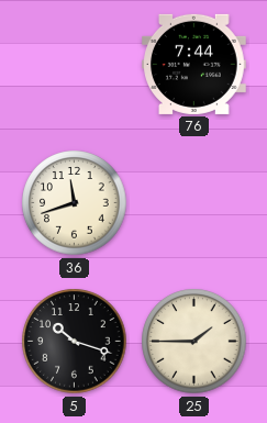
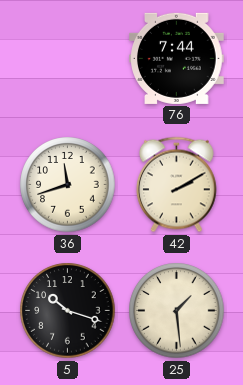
42: none -> 2:10 (177, 185)
25: 1:45 -> 1:29 (177, 311)
